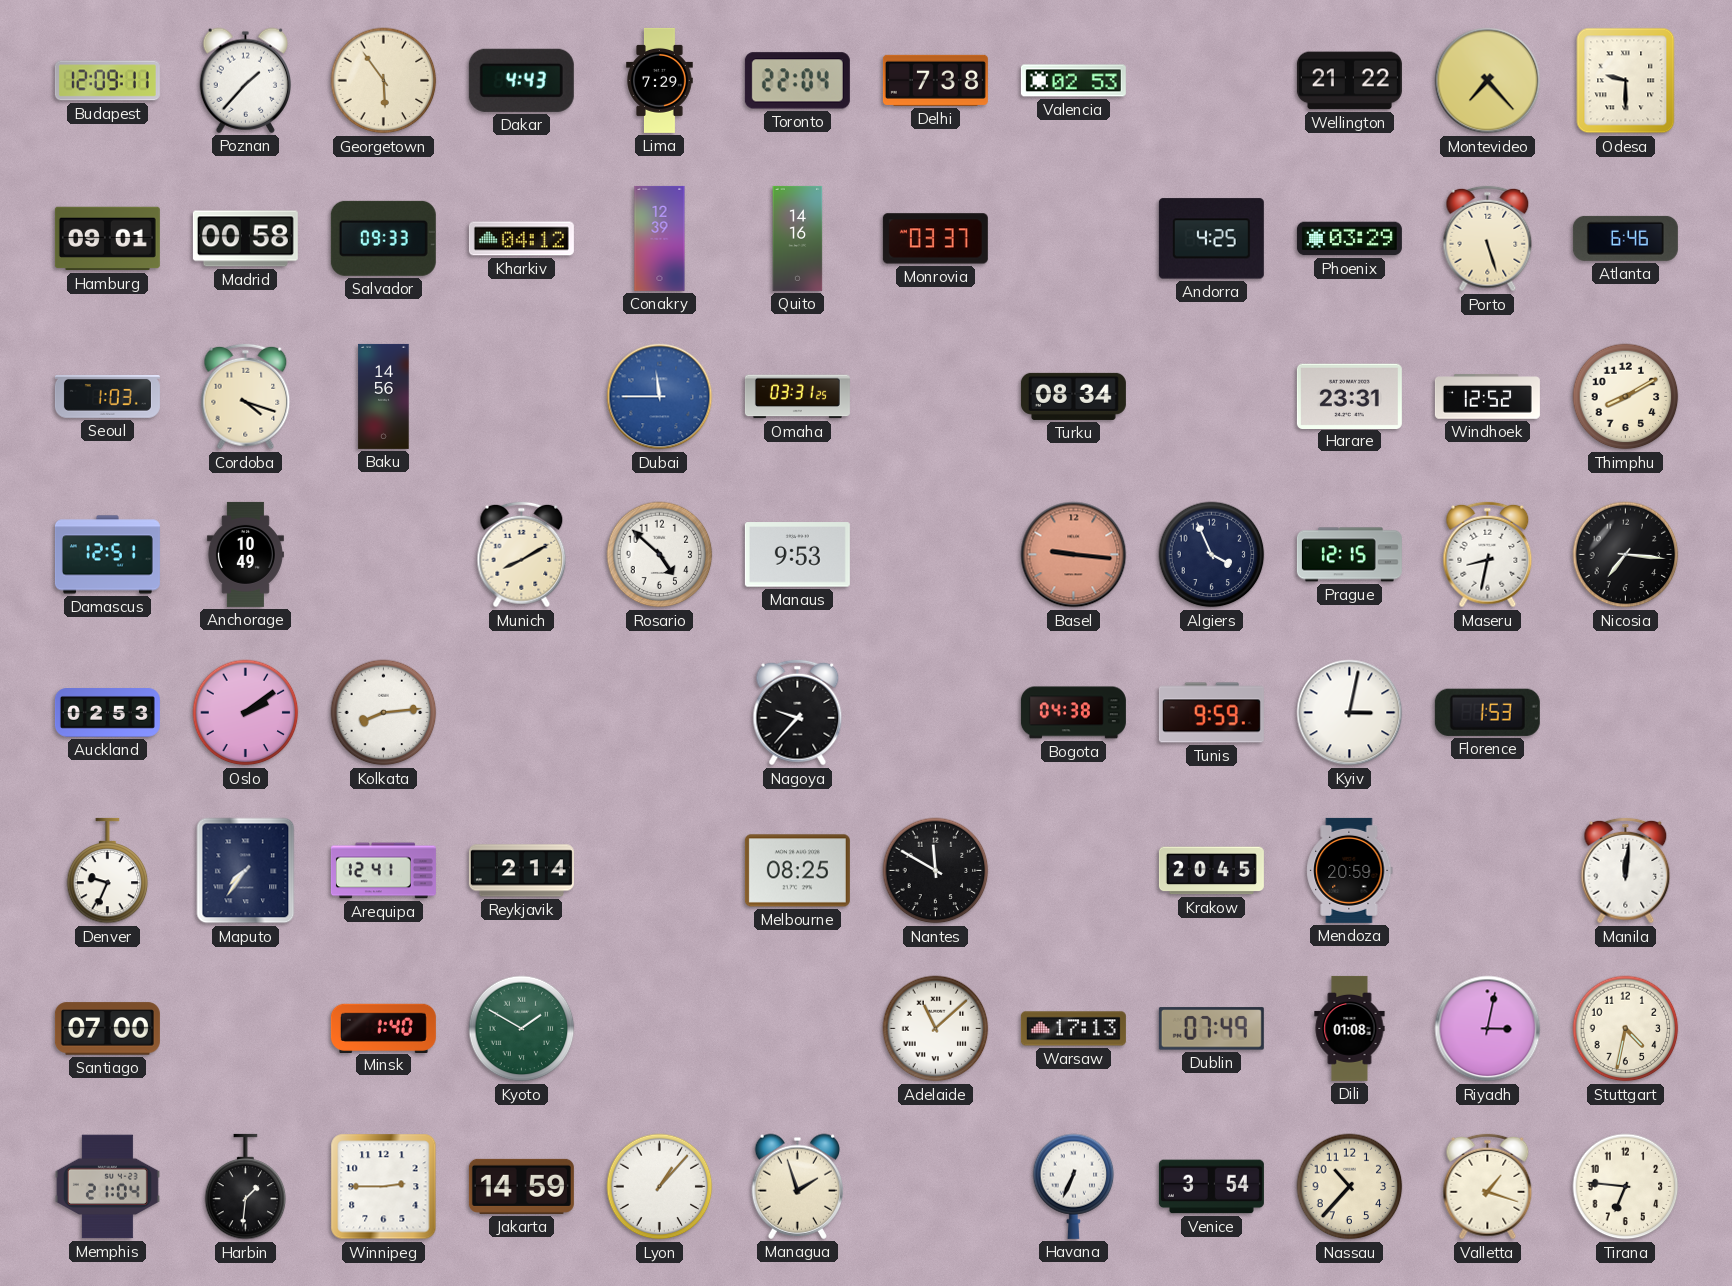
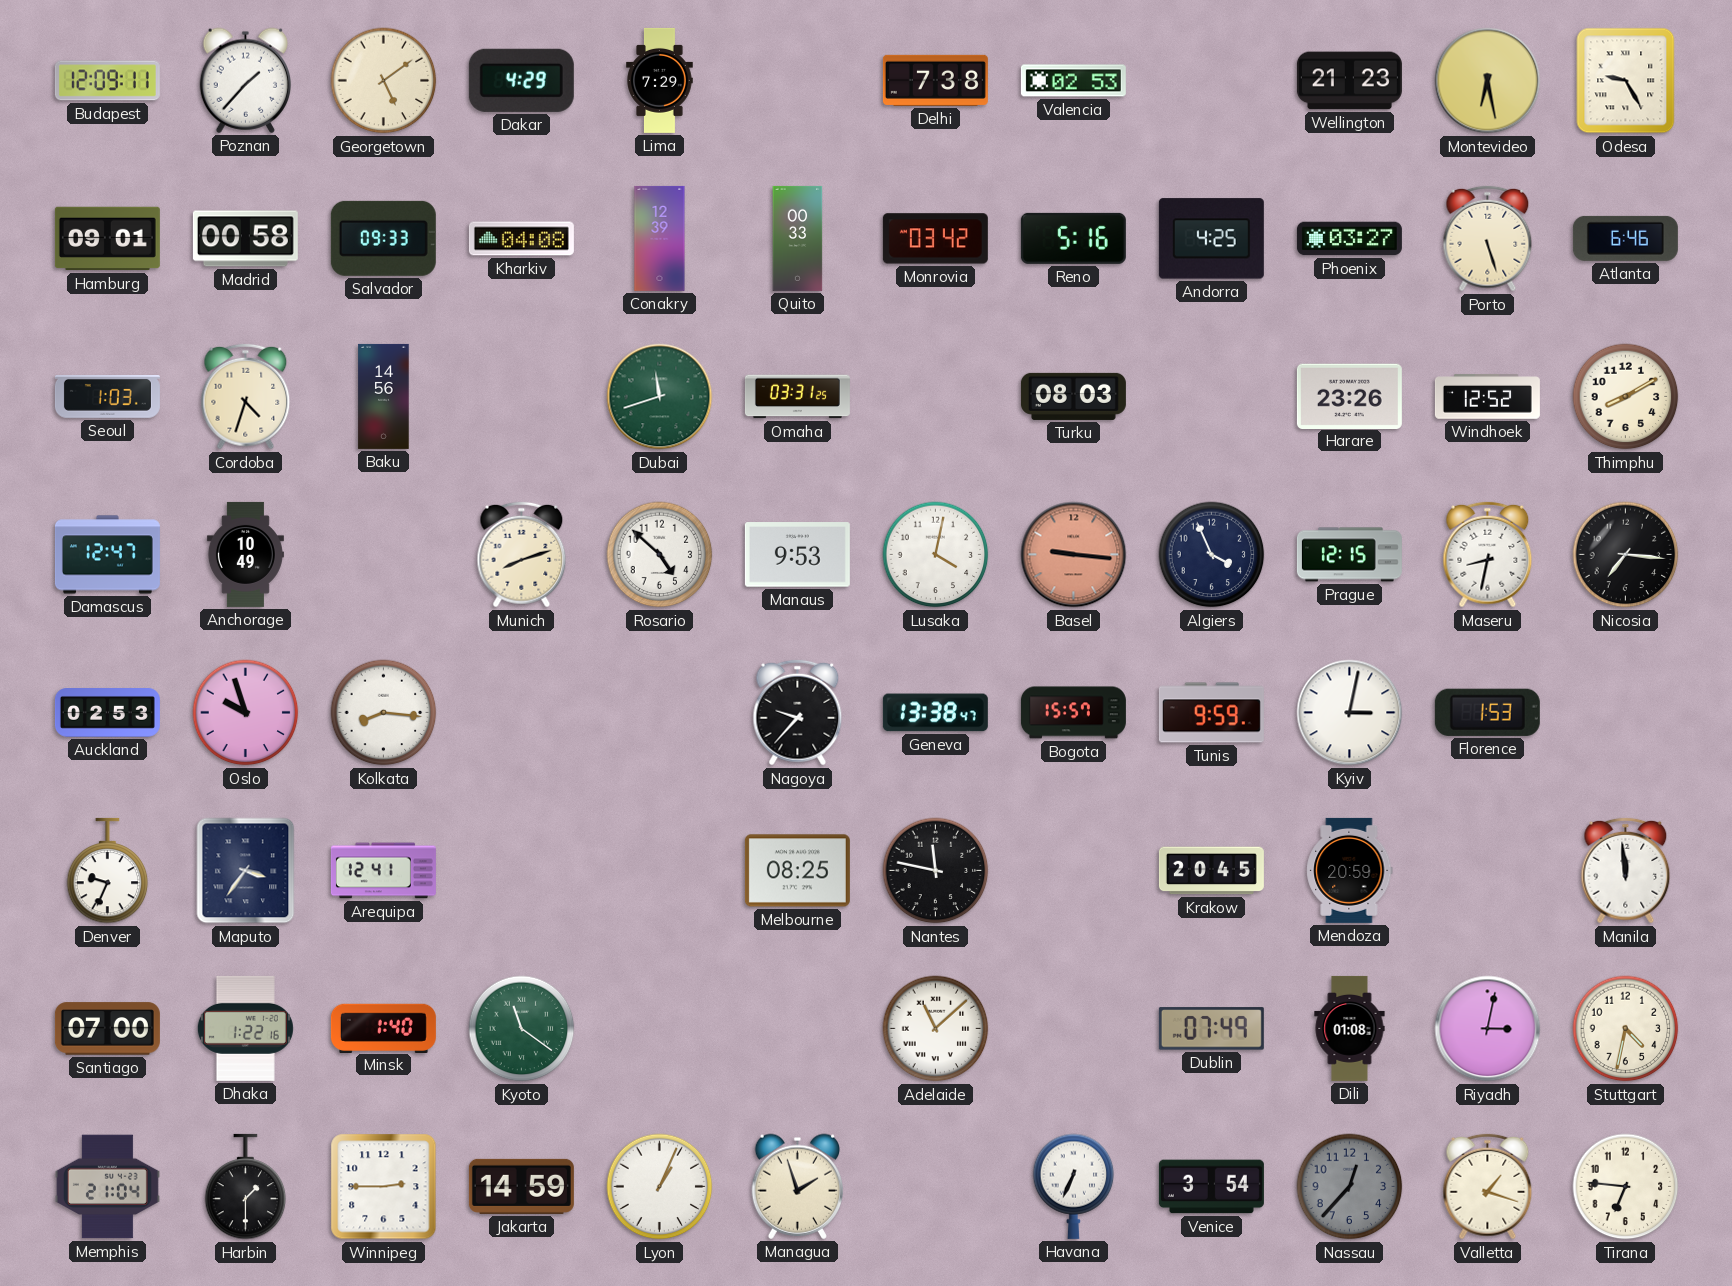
Georgetown: 5:54 -> 5:09 (384, 81)
Dakar: 4:43 -> 4:29 (521, 80)
Toronto: 22:04 -> none (797, 81)
Wellington: 21:22 -> 21:23 (1349, 81)
Montevideo: 7:23 -> 6:28 (1488, 81)
Odesa: 9:30 -> 9:25 (1626, 81)
Kharkiv: 04:12 -> 04:08 (521, 239)
Quito: 14:16 -> 00:33 (798, 238)
Monrovia: 03:37 -> 03:42 (935, 239)
Reno: none -> 5:16 (1073, 238)
Phoenix: 03:29 -> 03:27 (1349, 239)
Cordoba: 4:18 -> 4:33 (246, 397)
Dubai: 11:45 -> 11:42 (660, 397)
Dubai dial: blue -> green (660, 397)
Turku: 08:34 -> 08:03 (1073, 396)
Harare: 23:31 -> 23:26 (1349, 396)
Damascus: 12:51 -> 12:47 (107, 555)
Munich: 8:10 -> 8:12 (522, 555)
Lusaka: none -> 4:02 (936, 555)
Oslo: 2:09 -> 9:57 (246, 713)
Kolkata: 8:14 -> 8:16 (384, 713)
Geneva: none -> 13:38 (935, 713)
Bogota: 04:38 -> 15:57 (1073, 713)
Maputo: 7:36 -> 3:36 (246, 871)
Reykjavik: 2:14 -> none (521, 871)
Nantes: 11:50 -> 11:47 (936, 871)
Manila: 12:01 -> 11:59 (1626, 871)
Dhaka: none -> 1:22 (245, 1028)
Kyoto: 1:50 -> 11:21 (522, 1029)
Warsaw: 17:13 -> none (1073, 1029)
Harbin: 1:31 -> 1:30 (246, 1187)
Lyon: 1:07 -> 1:04 (660, 1187)
Nassau: 10:37 -> 12:37 (1350, 1187)
Nassau dial: cream -> grey (1350, 1187)
